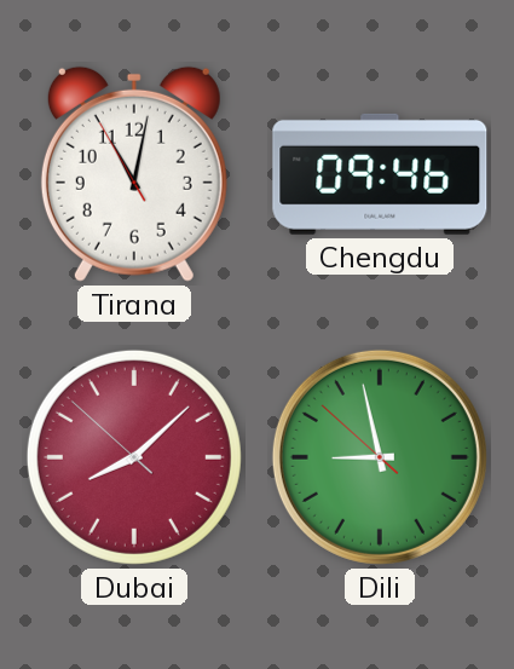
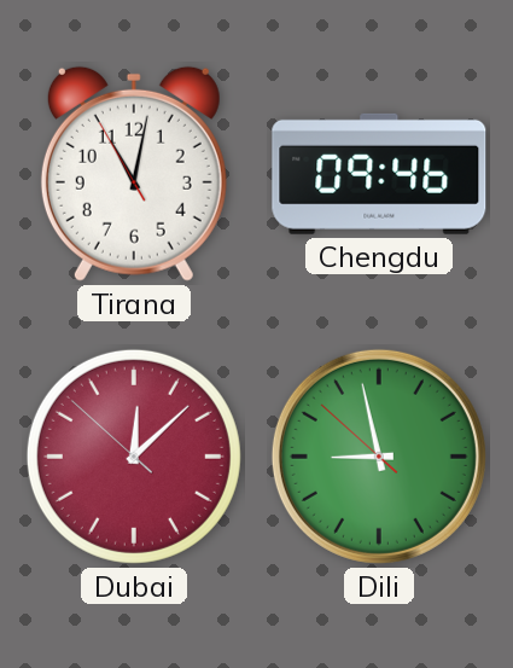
Dubai: 8:07 -> 12:07 (134, 457)
